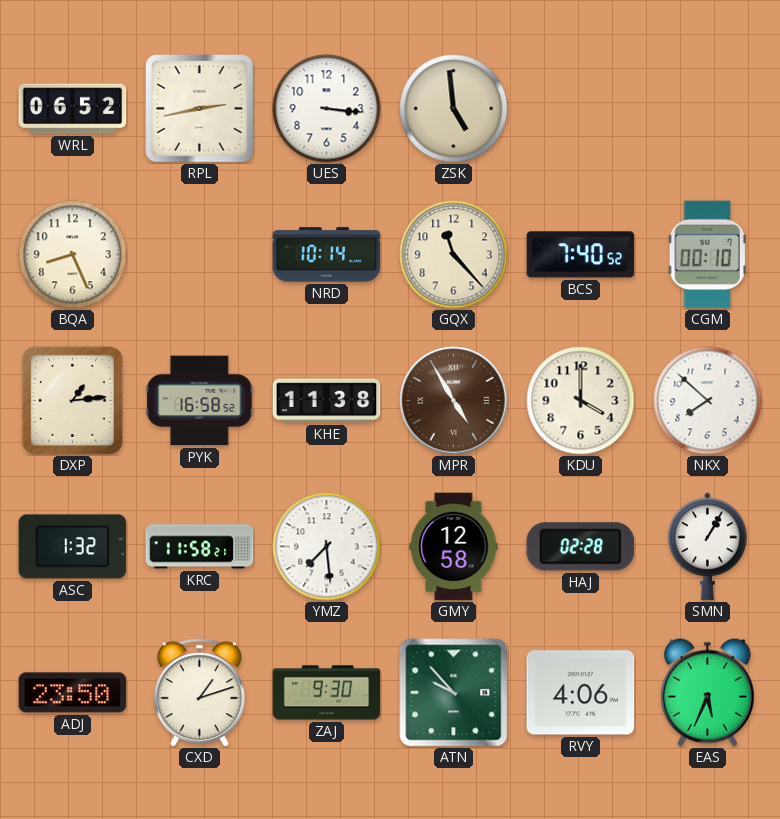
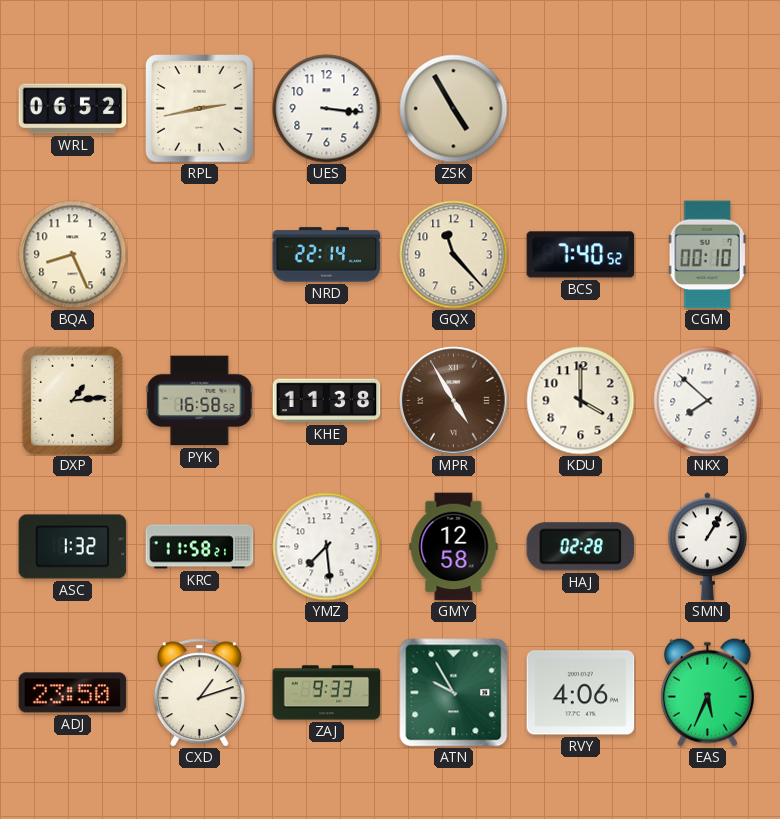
ZSK: 4:59 -> 4:55 (454, 109)
NRD: 10:14 -> 22:14 (327, 255)
ZAJ: 9:30 -> 9:33 (327, 693)
ATN: 9:53 -> 9:55 (454, 693)
